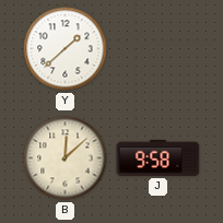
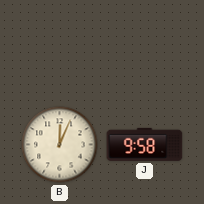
Y: 1:38 -> none (66, 49)
B: 12:08 -> 12:04 (60, 145)
